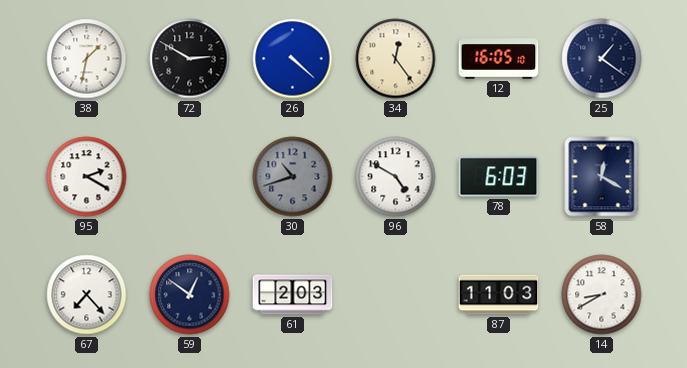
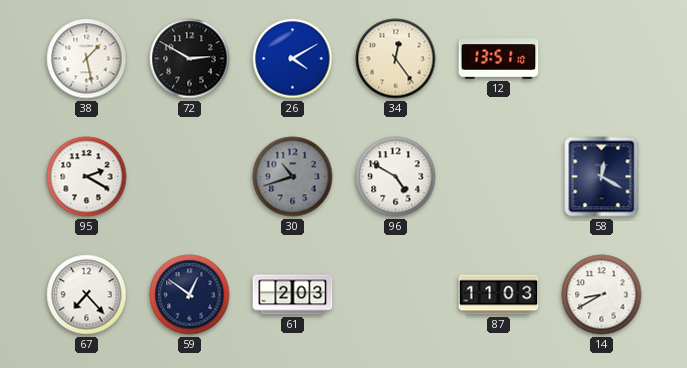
38: 1:32 -> 1:28 (87, 59)
26: 4:22 -> 4:10 (293, 59)
12: 16:05 -> 13:51 (499, 59)
25: 1:21 -> none (602, 59)
78: 6:03 -> none (499, 177)
